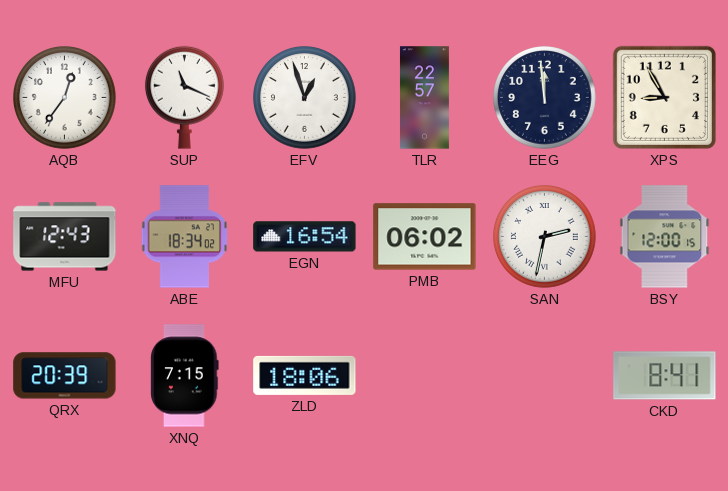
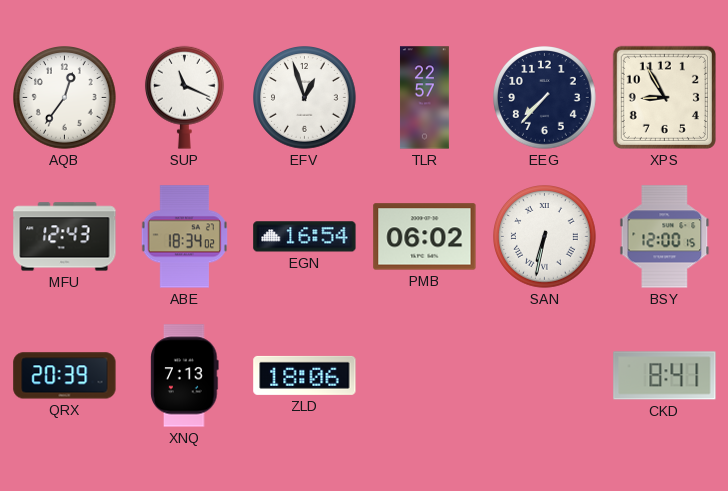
EEG: 11:59 -> 7:37 (545, 98)
SAN: 2:32 -> 6:32 (545, 237)
XNQ: 7:15 -> 7:13 (185, 376)
